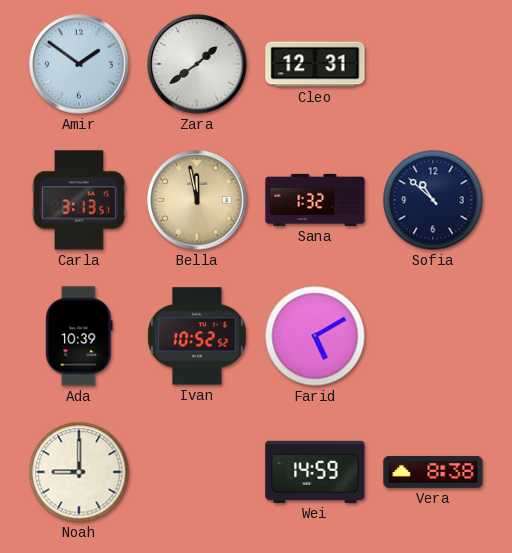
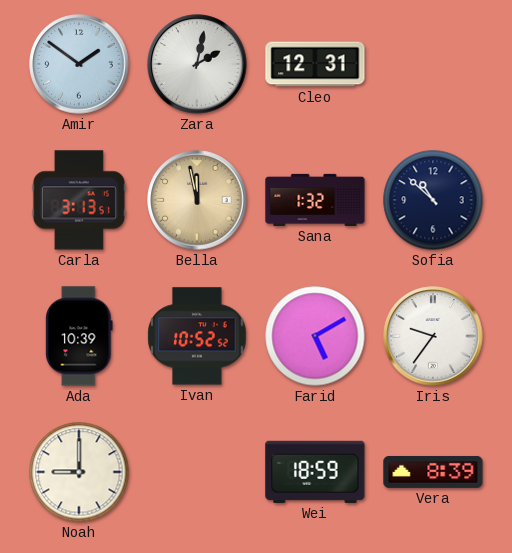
Zara: 1:39 -> 2:02 (197, 64)
Iris: none -> 9:36 (433, 336)
Wei: 14:59 -> 18:59 (315, 472)
Vera: 8:38 -> 8:39 (433, 472)
